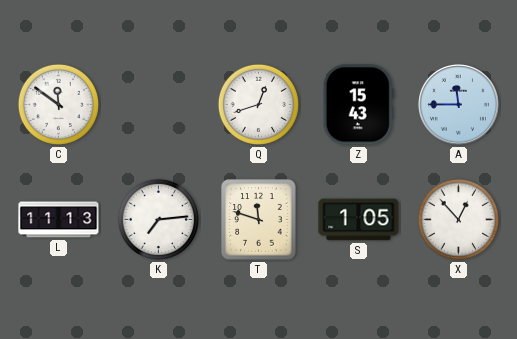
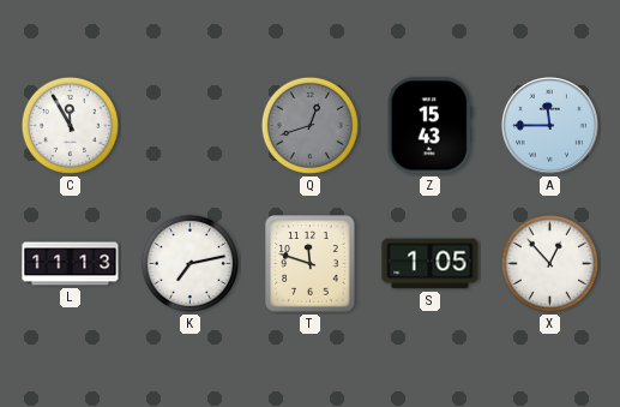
C: 11:51 -> 11:55 (70, 125)
Q dial: white -> grey (309, 125)
K: 7:14 -> 7:13 (189, 263)
